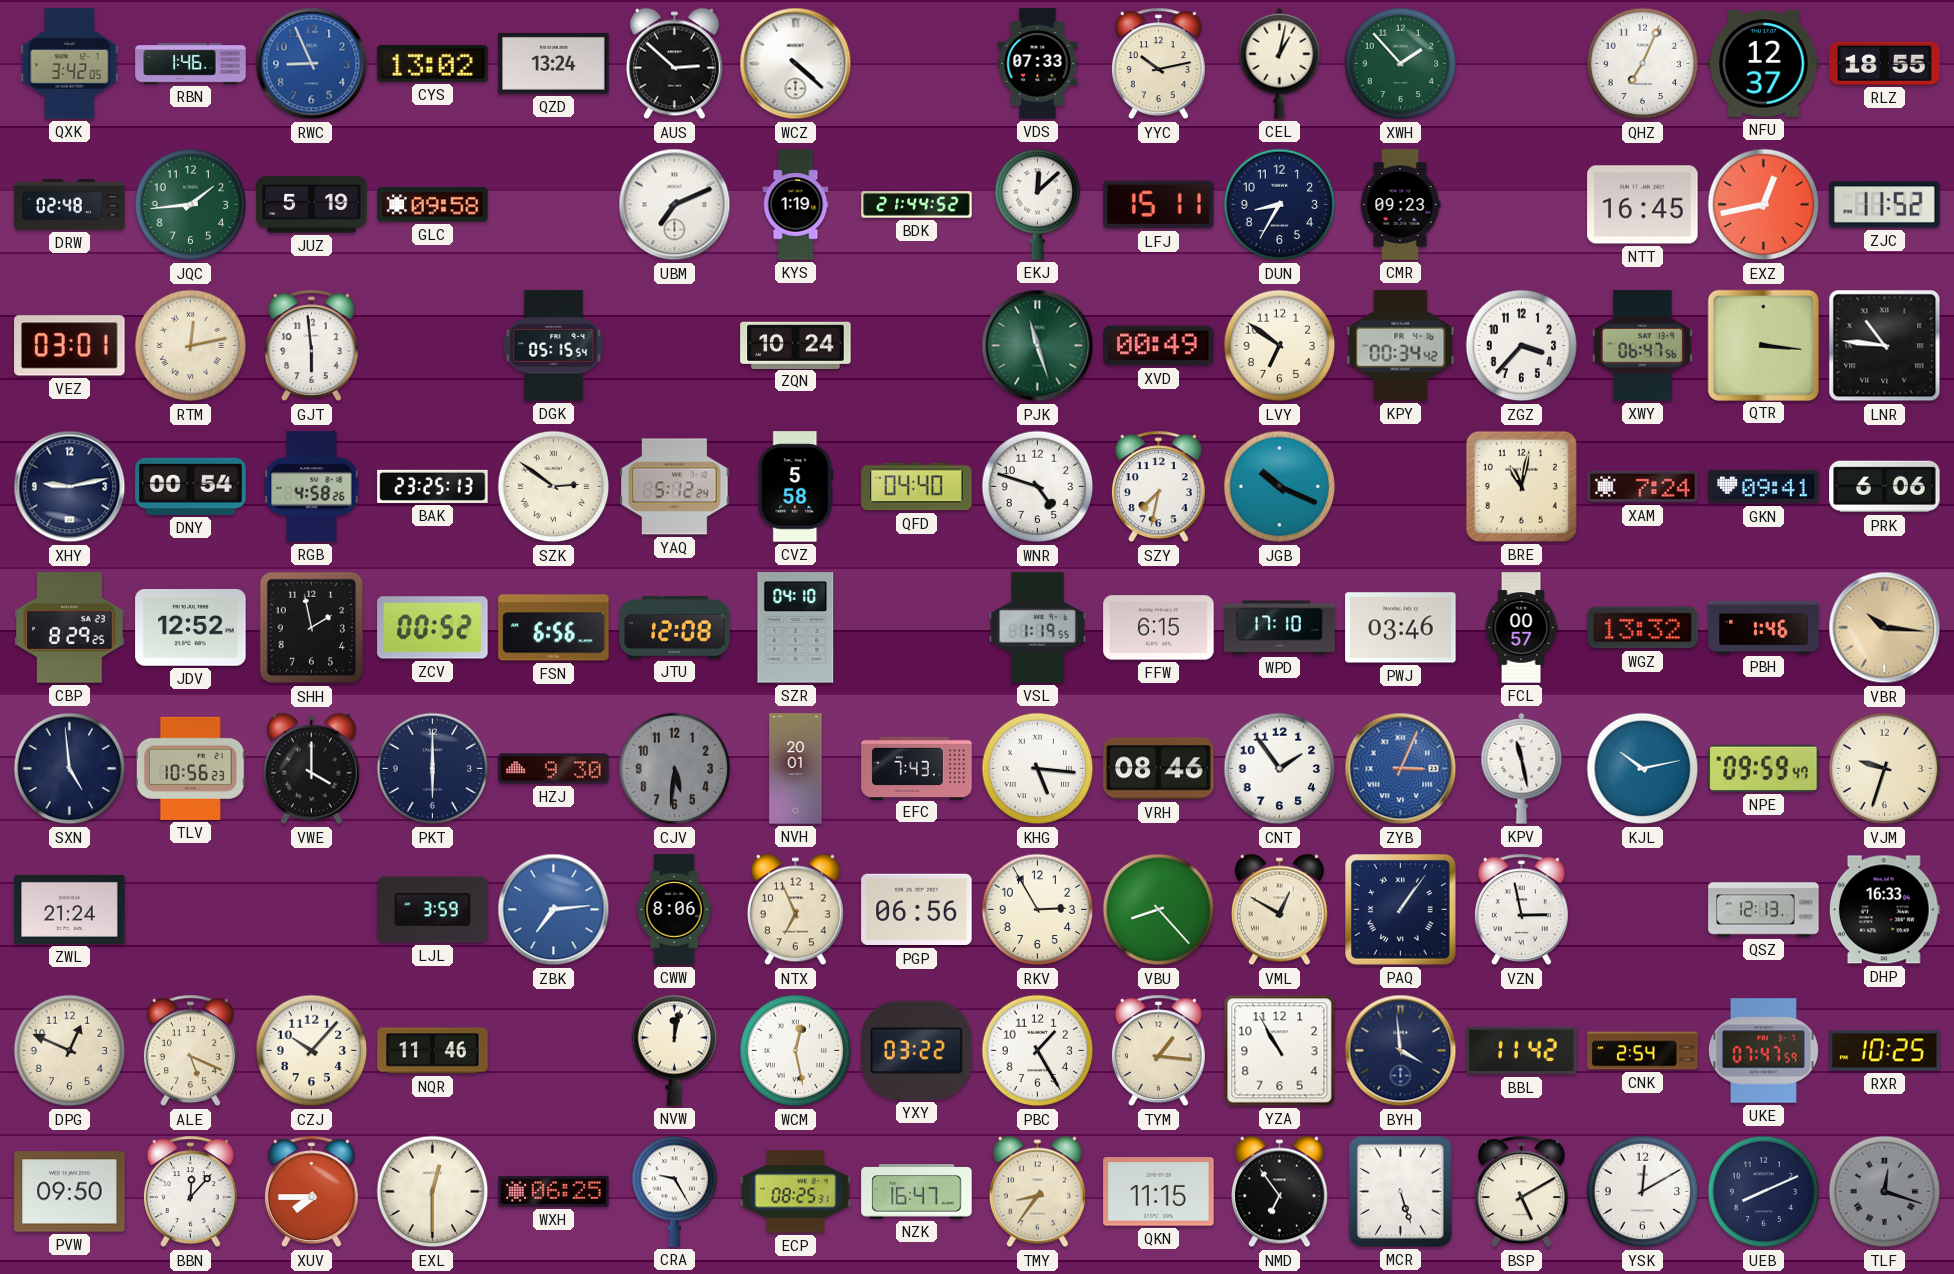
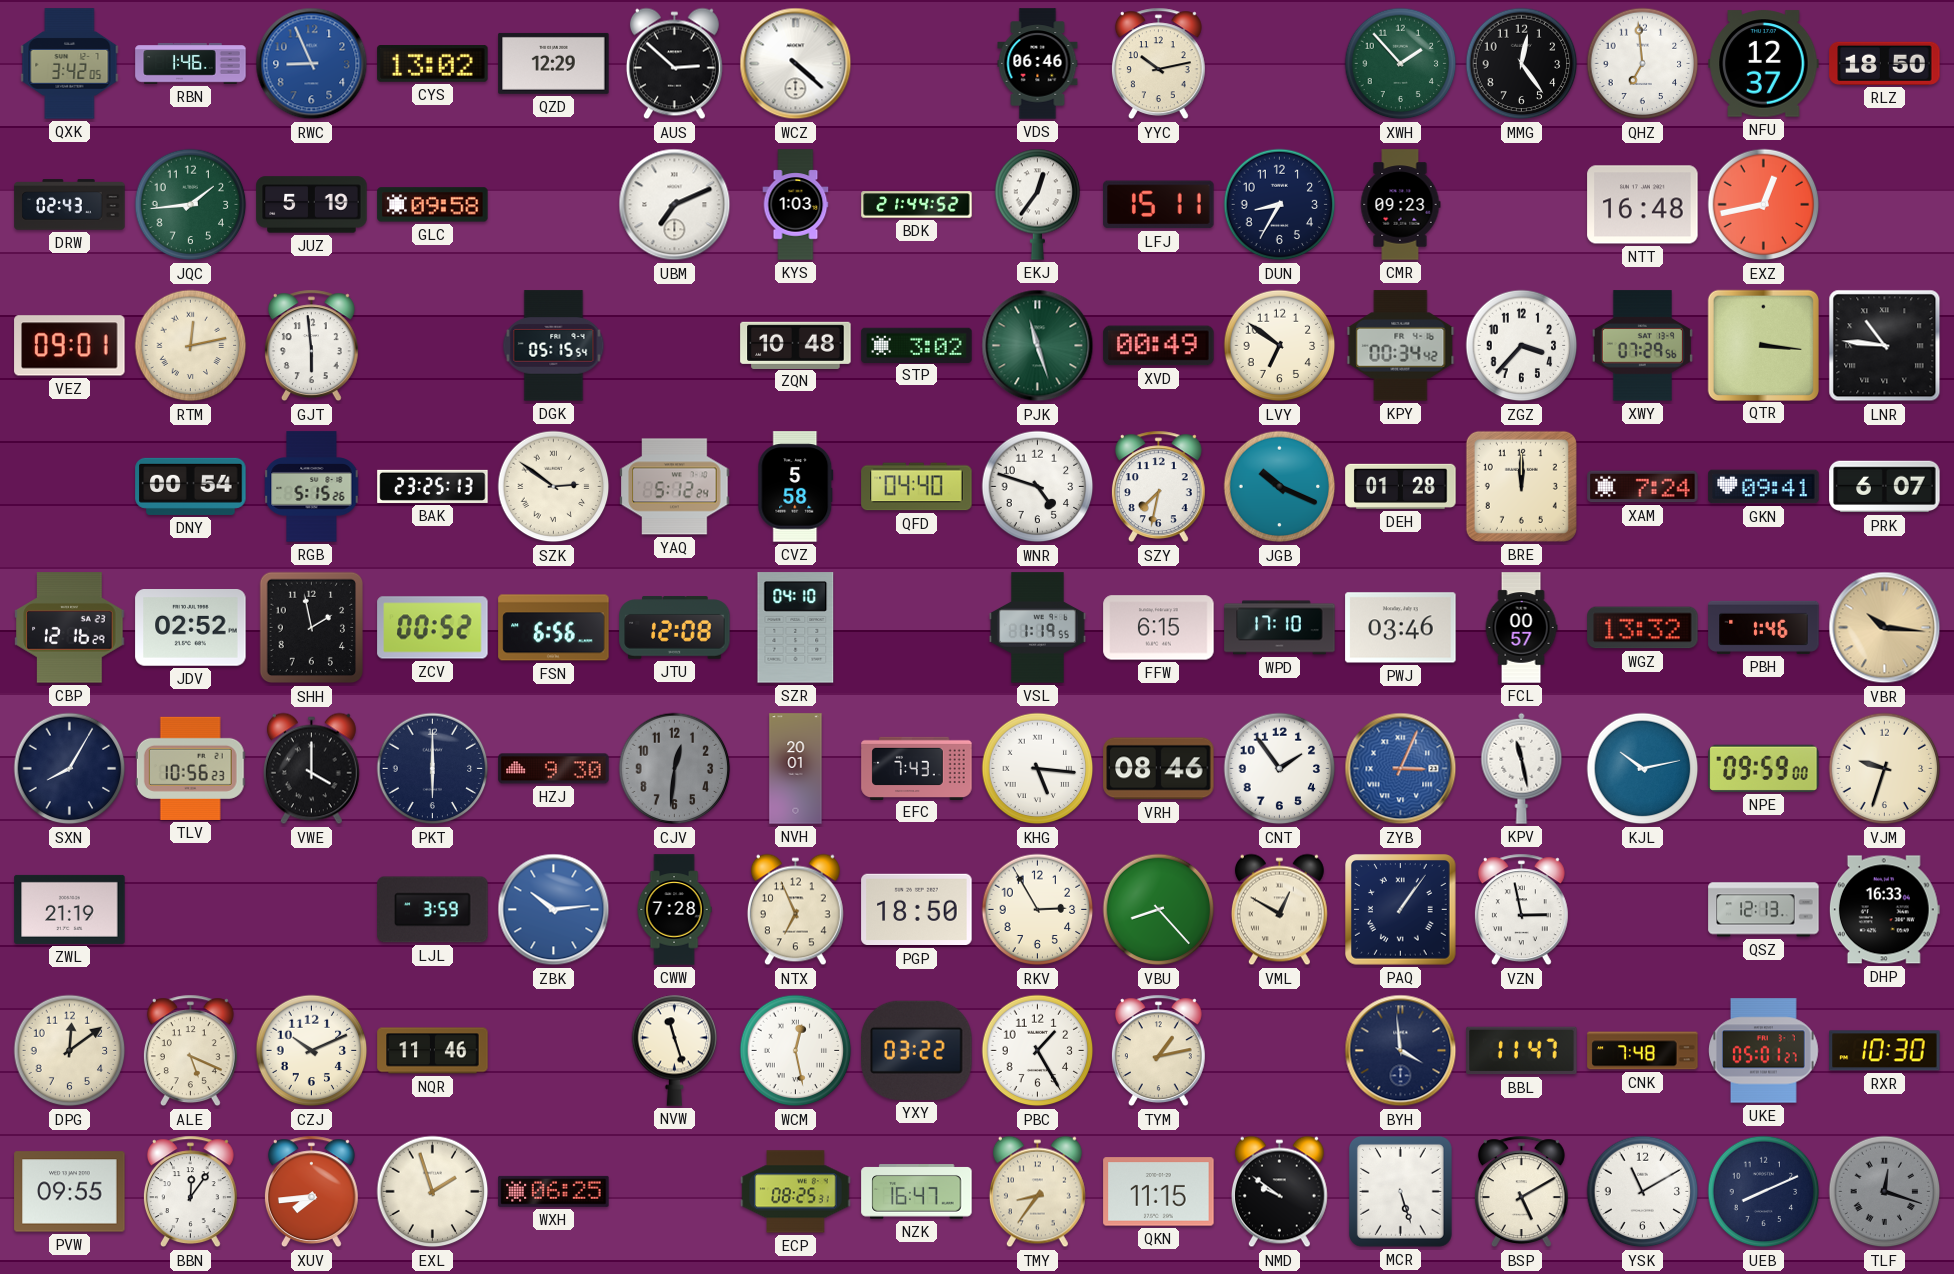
QZD: 13:24 -> 12:29 (554, 63)
VDS: 07:33 -> 06:46 (1038, 64)
CEL: 1:02 -> none (1280, 63)
MMG: none -> 12:24 (1522, 64)
QHZ: 7:04 -> 6:59 (1643, 64)
RLZ: 18:55 -> 18:50 (1885, 63)
DRW: 02:48 -> 02:43 (70, 205)
KYS: 1:19 -> 1:03 (796, 205)
EKJ: 12:08 -> 12:36 (1038, 204)
NTT: 16:45 -> 16:48 (1643, 205)
ZJC: 11:52 -> none (1885, 205)
VEZ: 03:01 -> 09:01 (70, 346)
ZQN: 10:24 -> 10:48 (796, 345)
STP: none -> 3:02 (917, 345)
XWY: 06:47 -> 07:29 (1642, 346)
XHY: 9:13 -> none (70, 487)
RGB: 4:58 -> 5:15 (312, 487)
DEH: none -> 01:28 (1401, 486)
BRE: 11:02 -> 12:00 (1521, 486)
PRK: 6:06 -> 6:07 (1885, 487)
CBP: 8:29 -> 12:16 (70, 628)
JDV: 12:52 -> 02:52 (191, 628)
SXN: 4:59 -> 8:05 (70, 769)
CJV: 5:31 -> 12:31 (675, 769)
NPE: 09:59:47 -> 09:59:00 (1764, 768)
ZWL: 21:24 -> 21:19 (70, 909)
ZBK: 7:14 -> 10:14 (554, 910)
CWW: 8:06 -> 7:28 (674, 910)
PGP: 06:56 -> 18:50 (917, 910)
DPG: 12:49 -> 12:09 (70, 1051)
CZJ: 10:07 -> 10:11 (312, 1051)
NVW: 12:02 -> 11:27 (675, 1050)
TYM: 1:16 -> 1:13 (1158, 1051)
YZA: 10:55 -> none (1280, 1051)
BBL: 11:42 -> 11:47 (1522, 1051)
CNK: 2:54 -> 7:48 (1643, 1051)
UKE: 07:47 -> 05:01 (1764, 1051)
RXR: 10:25 -> 10:30 (1885, 1051)
PVW: 09:50 -> 09:55 (70, 1192)
BBN: 12:07 -> 12:06 (190, 1192)
XUV: 7:45 -> 7:44 (311, 1192)
EXL: 12:30 -> 1:57 (433, 1192)
CRA: 9:25 -> none (675, 1191)
NMD: 6:54 -> 9:51 (1279, 1192)
YSK: 12:10 -> 11:10 (1643, 1192)
